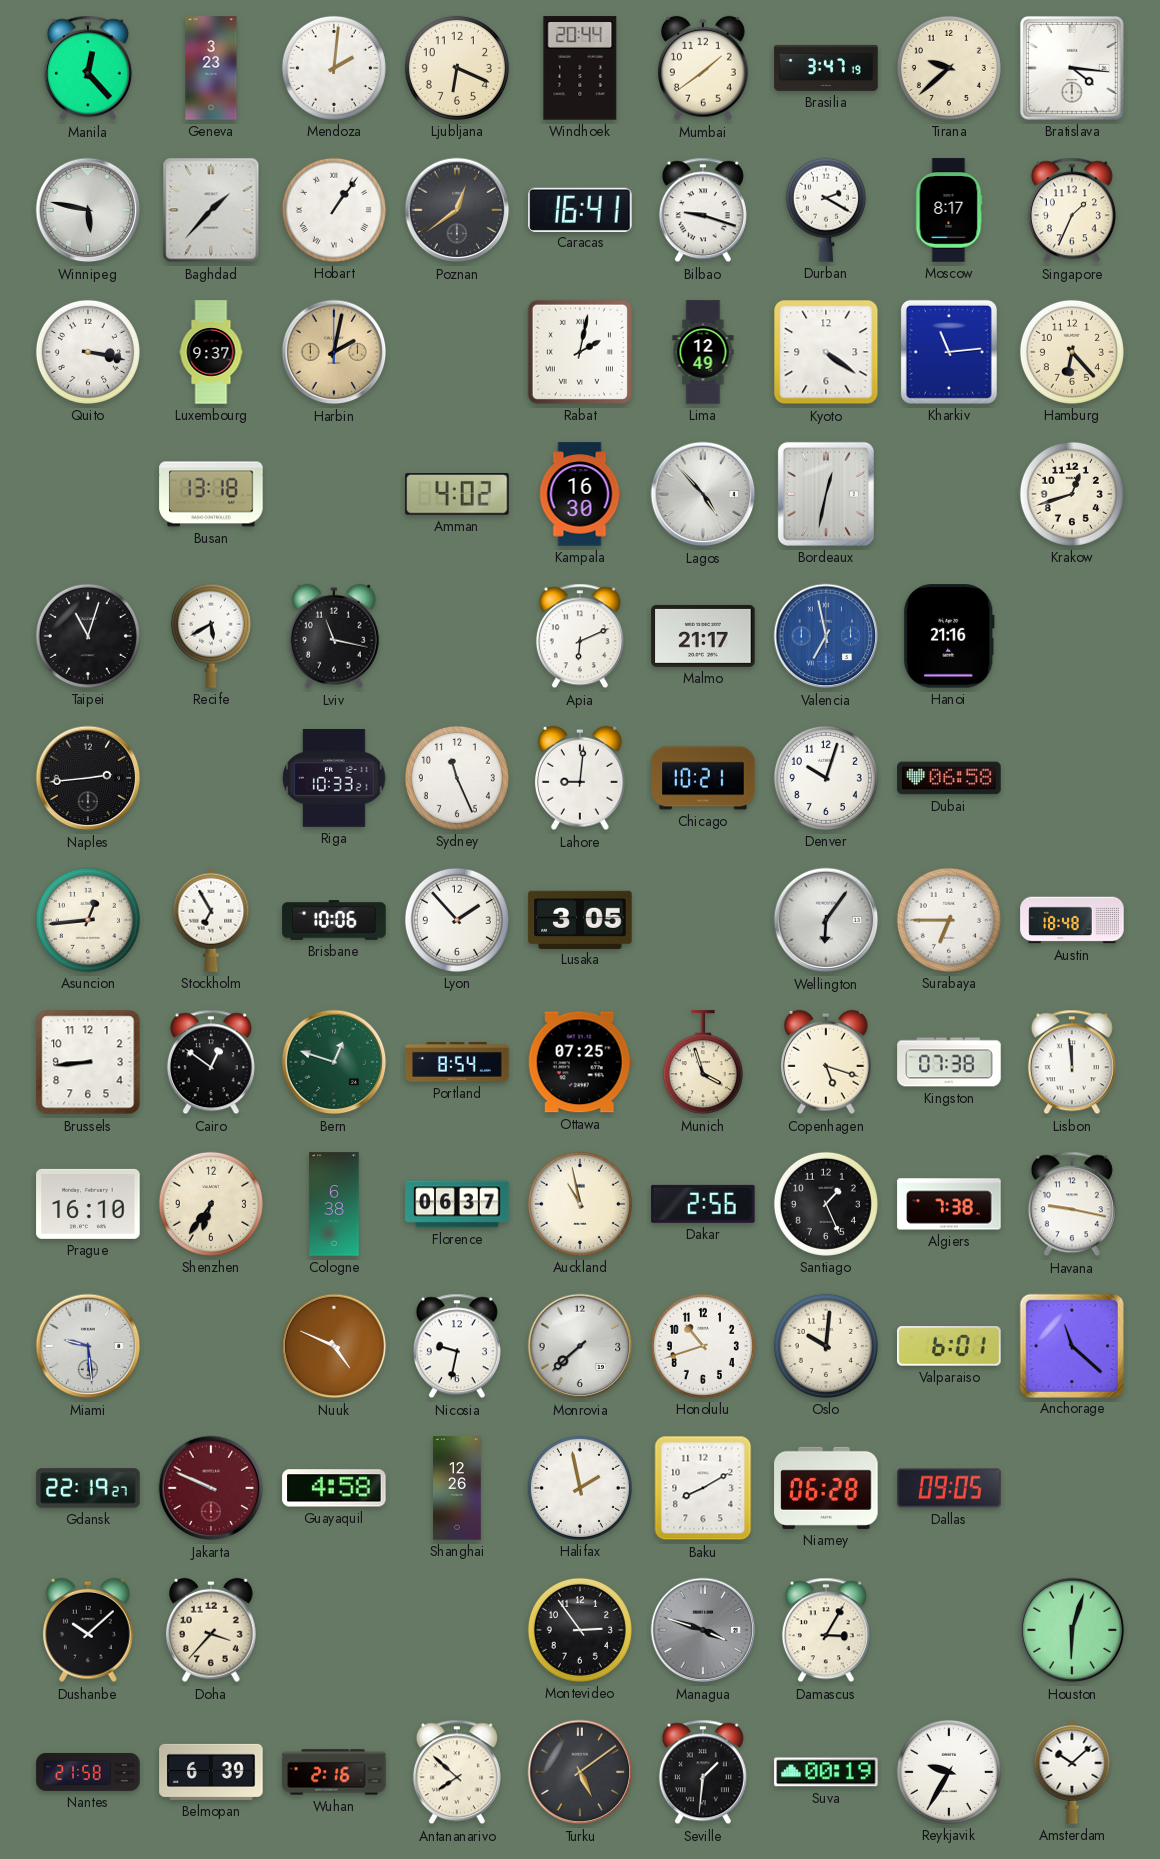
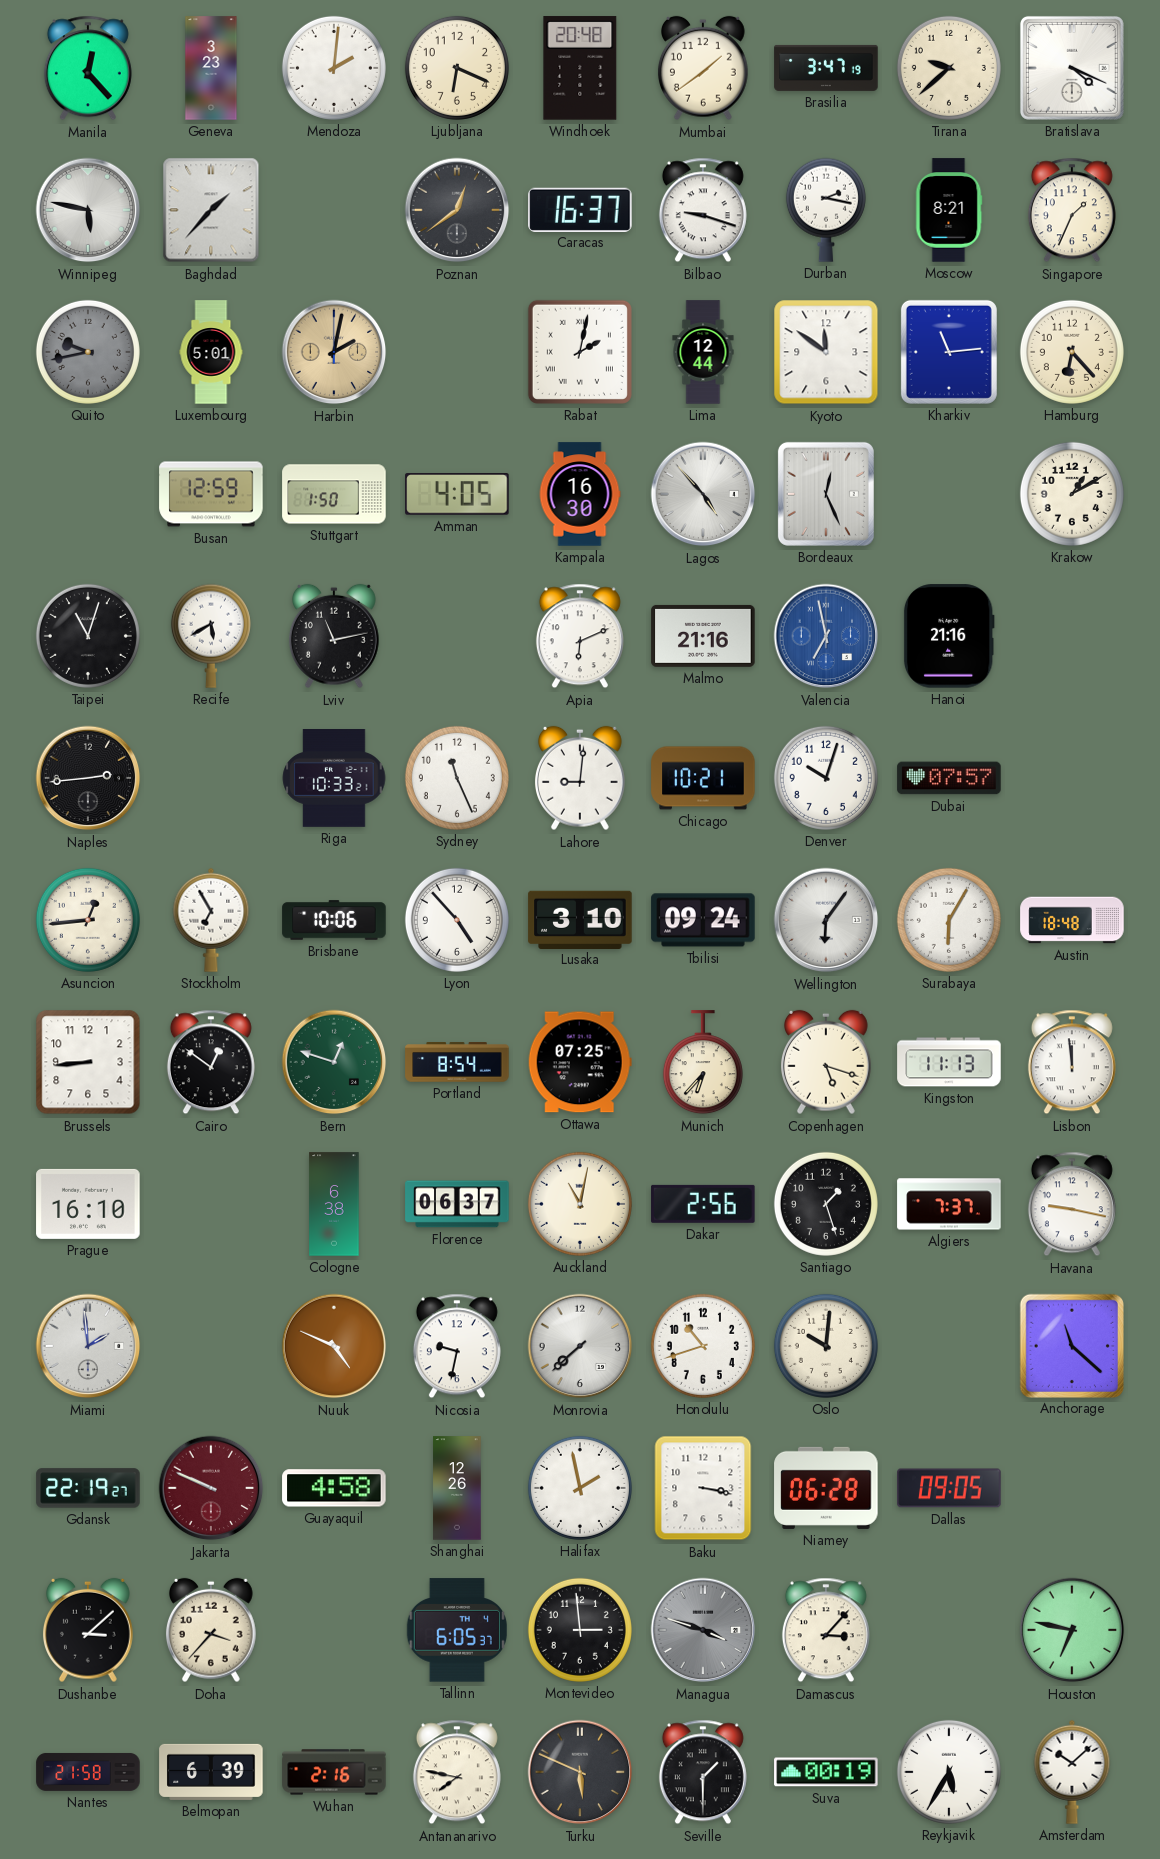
Windhoek: 20:44 -> 20:48 (580, 68)
Bratislava: 4:16 -> 4:19 (1072, 68)
Hobart: 1:06 -> none (334, 210)
Caracas: 16:41 -> 16:37 (580, 209)
Durban: 2:20 -> 2:17 (826, 210)
Moscow: 8:17 -> 8:21 (949, 210)
Quito: 3:17 -> 9:43 (88, 352)
Quito dial: white -> grey (88, 352)
Luxembourg: 9:37 -> 5:01 (211, 352)
Lima: 12:49 -> 12:44 (703, 352)
Kyoto: 4:21 -> 11:51 (826, 352)
Busan: 13:18 -> 12:59 (211, 494)
Stuttgart: none -> 1:50 (334, 494)
Amman: 4:02 -> 4:05 (457, 494)
Bordeaux: 12:32 -> 12:26 (826, 494)
Krakow: 12:42 -> 1:10 (1072, 494)
Lviv: 11:17 -> 11:13 (334, 636)
Malmo: 21:17 -> 21:16 (703, 636)
Dubai: 06:58 -> 07:57 (949, 778)
Lyon: 1:53 -> 4:53 (457, 920)
Lusaka: 3:05 -> 3:10 (580, 919)
Tbilisi: none -> 09:24 (703, 920)
Surabaya: 6:45 -> 6:05 (949, 920)
Munich: 3:57 -> 6:37 (703, 1063)
Kingston: 07:38 -> 11:13 (949, 1062)
Shenzhen: 6:36 -> none (211, 1204)
Auckland: 10:58 -> 11:02 (580, 1204)
Santiago: 1:26 -> 1:27 (826, 1204)
Algiers: 7:38 -> 7:37 (949, 1204)
Miami: 9:29 -> 1:59 (88, 1346)
Valparaiso: 6:01 -> none (949, 1346)
Baku: 8:10 -> 3:17 (703, 1488)
Dushanbe: 10:08 -> 3:08 (88, 1630)
Tallinn: none -> 6:05 (457, 1630)
Montevideo: 2:54 -> 2:59 (580, 1630)
Damascus: 3:05 -> 3:07 (826, 1630)
Houston: 6:03 -> 6:47 (1072, 1630)
Antananarivo: 7:52 -> 7:47 (457, 1772)
Turku: 5:09 -> 5:49 (580, 1772)
Seville: 1:31 -> 1:30 (703, 1772)
Reykjavik: 9:35 -> 5:35 (949, 1772)
